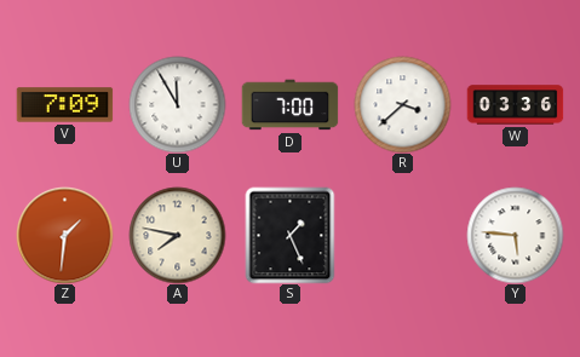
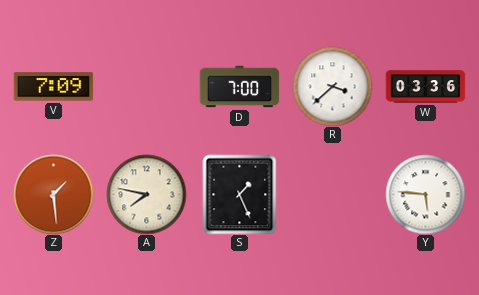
U: 11:55 -> none (177, 104)
Z: 1:31 -> 1:29 (53, 194)
